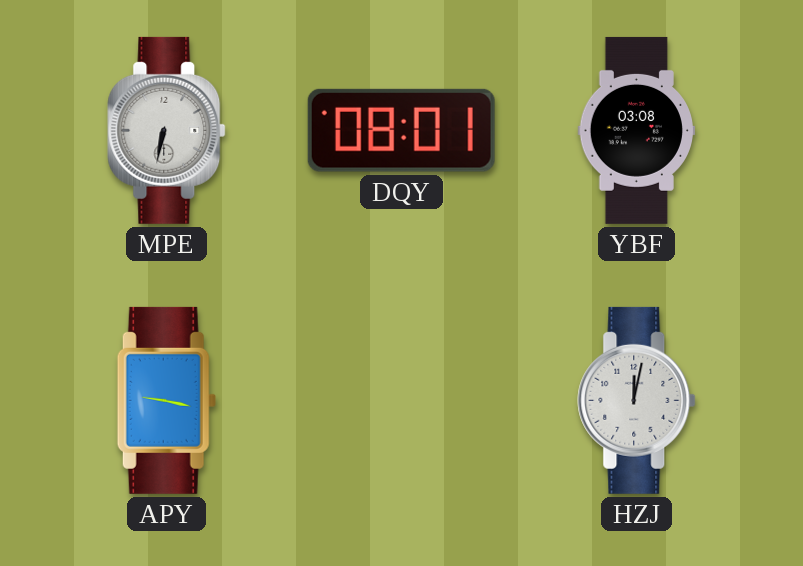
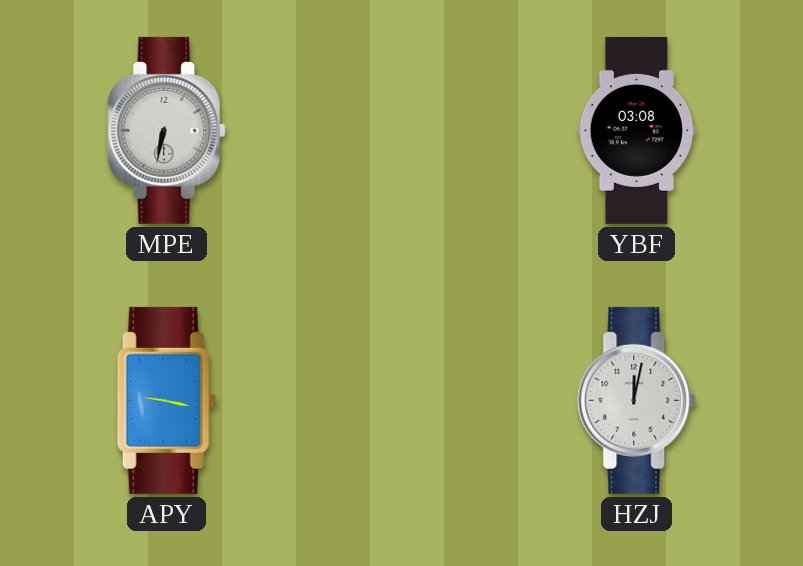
DQY: 08:01 -> none (401, 130)
